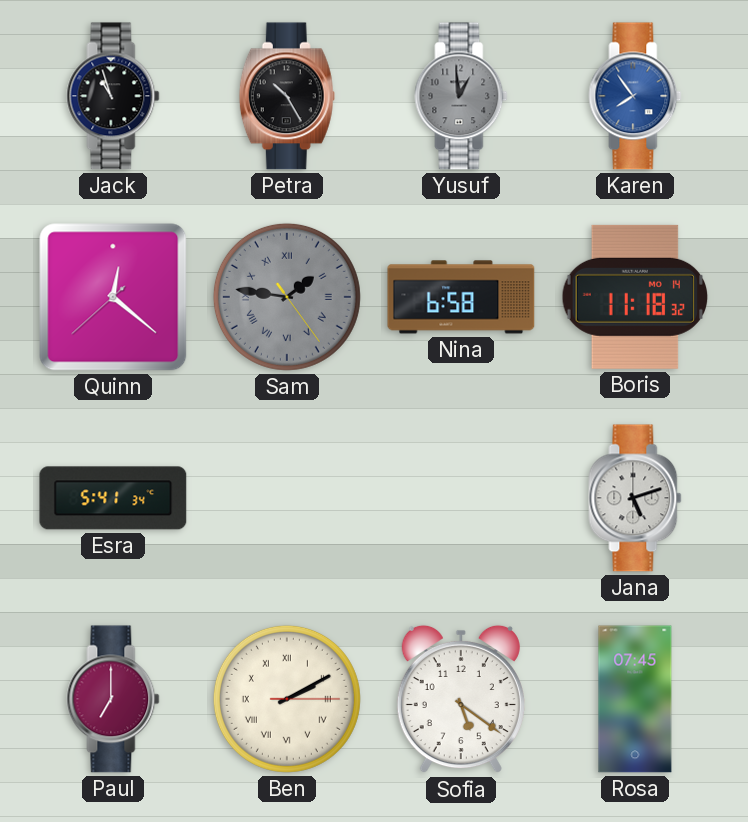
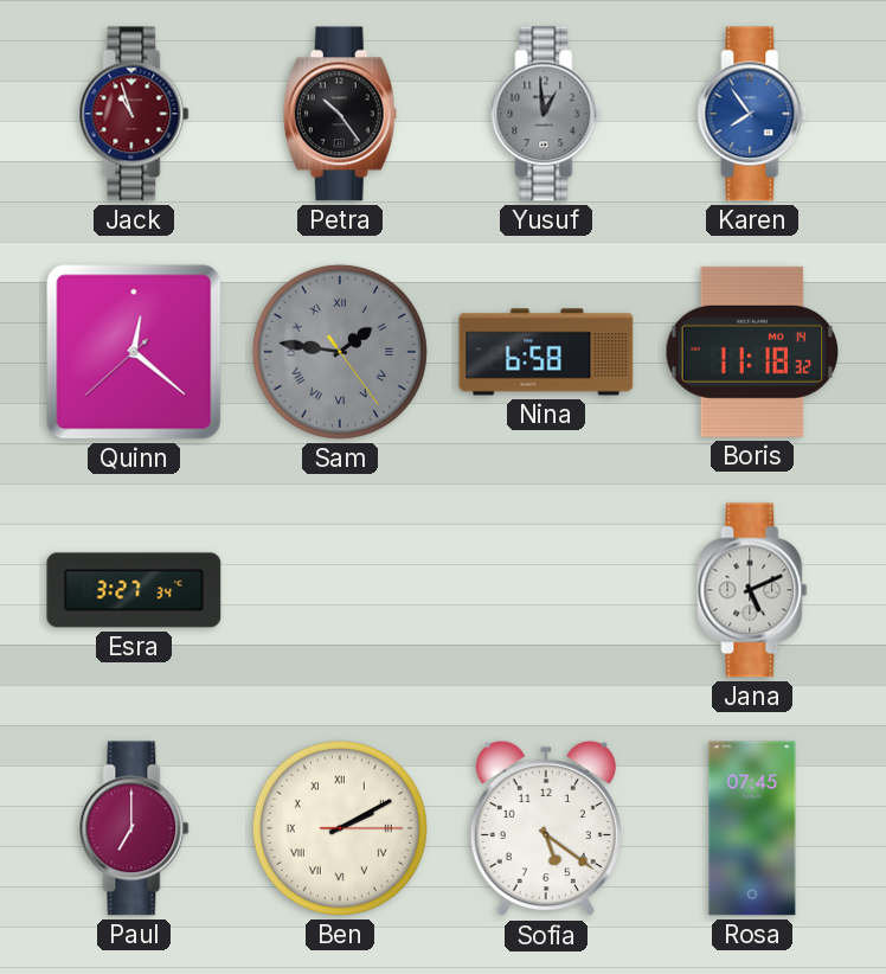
Jack dial: black -> burgundy (134, 114)
Petra: 10:25 -> 10:24 (340, 114)
Esra: 5:41 -> 3:27 (134, 590)
Jana: 5:12 -> 5:11 (752, 590)
